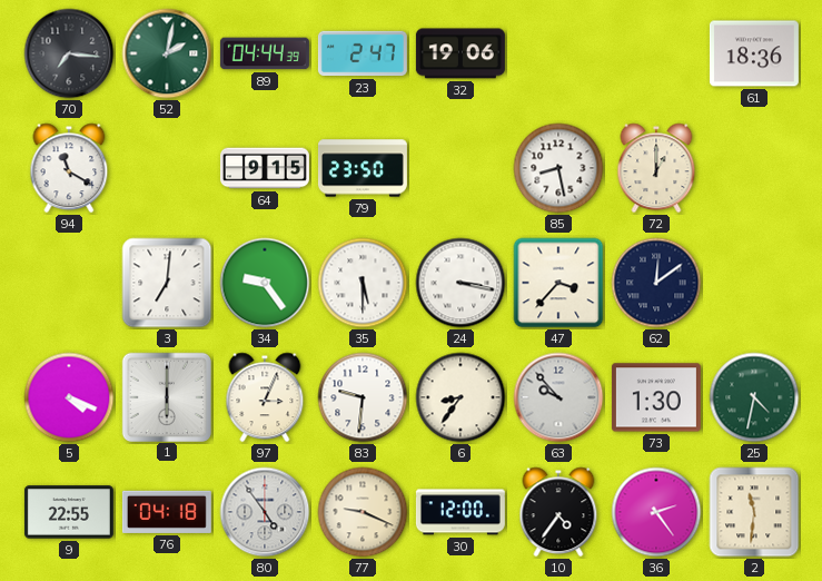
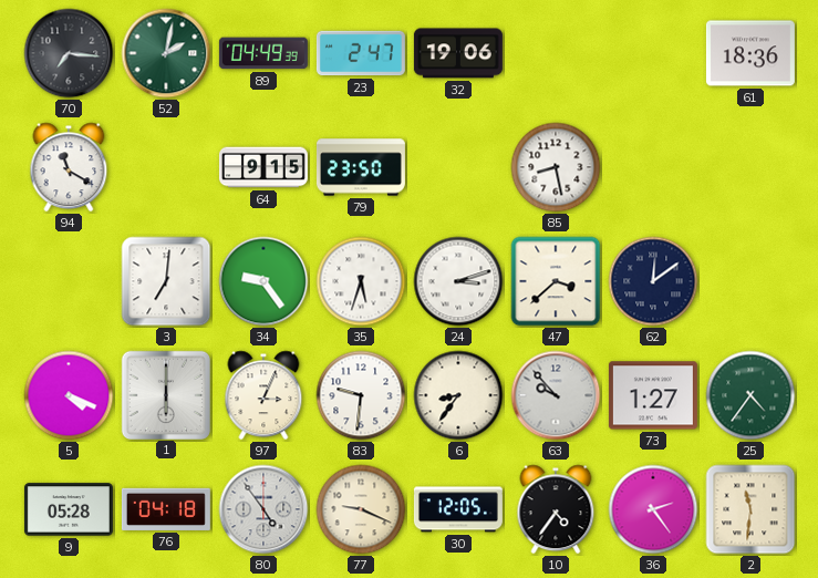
89: 04:44 -> 04:49 (263, 53)
72: 1:00 -> none (656, 168)
35: 5:30 -> 5:33 (361, 281)
24: 3:17 -> 3:12 (458, 281)
47: 3:37 -> 3:38 (556, 281)
73: 1:30 -> 1:27 (653, 395)
25: 4:32 -> 4:36 (750, 395)
9: 22:55 -> 05:28 (69, 509)
30: 12:00 -> 12:05 (458, 509)
